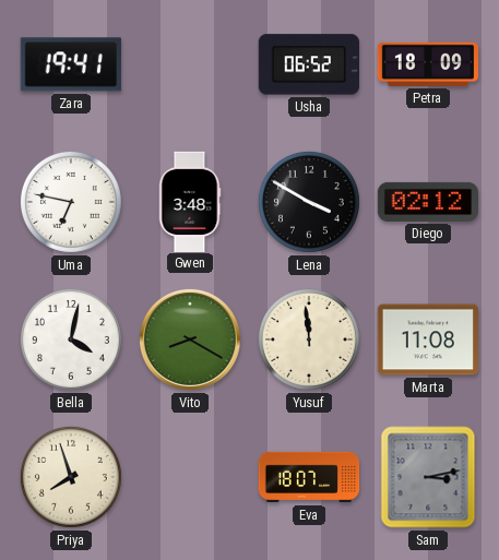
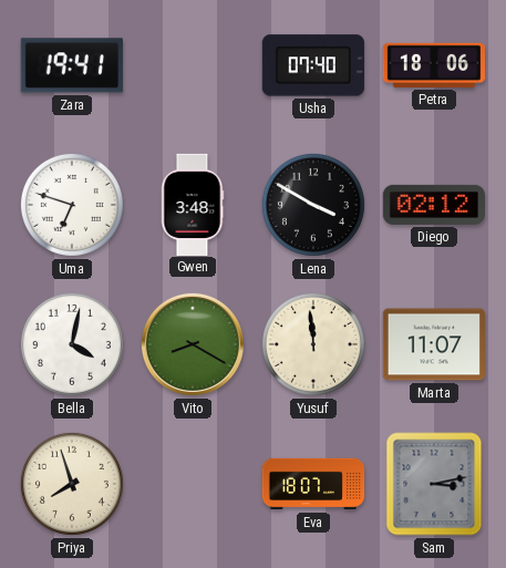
Usha: 06:52 -> 07:40 (313, 65)
Petra: 18:09 -> 18:06 (433, 65)
Uma: 6:47 -> 6:48 (72, 205)
Marta: 11:08 -> 11:07 (433, 344)
